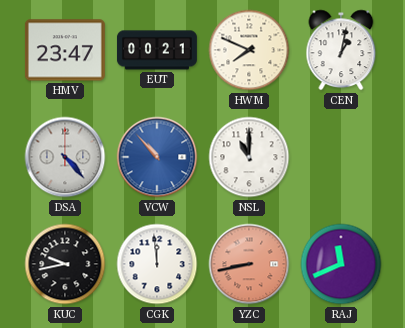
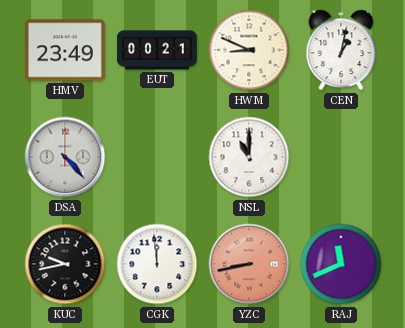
HMV: 23:47 -> 23:49 (65, 50)
HWM: 7:49 -> 8:49 (249, 50)
VCW: 10:53 -> none (157, 157)
